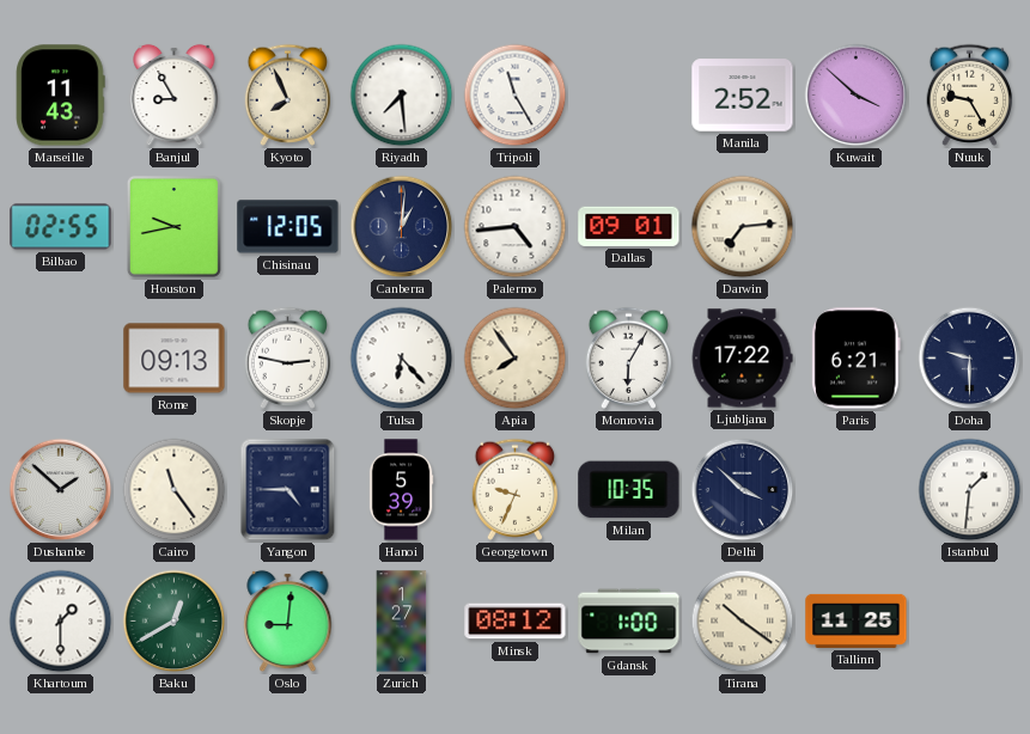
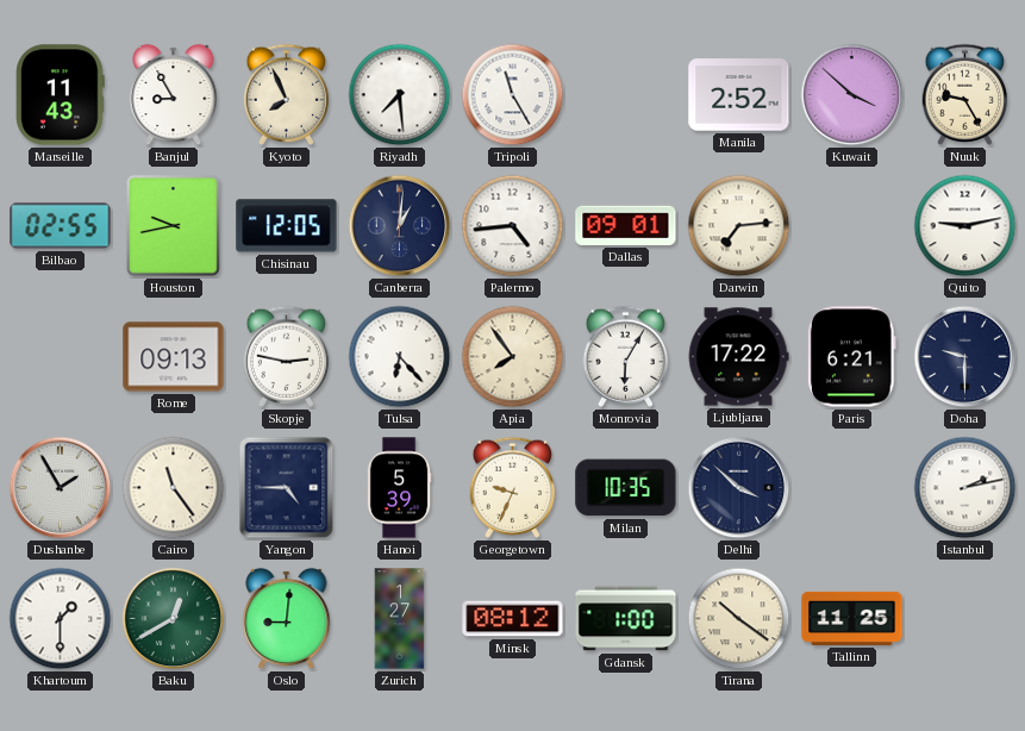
Quito: none -> 9:13 (965, 226)
Dushanbe: 1:52 -> 1:55 (61, 488)
Istanbul: 1:31 -> 2:13 (965, 488)
